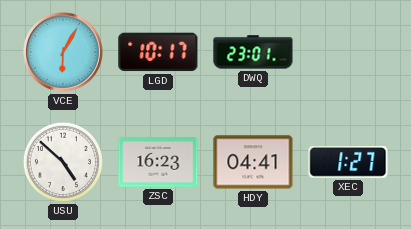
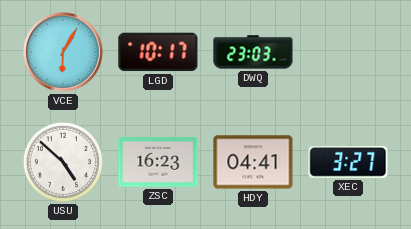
DWQ: 23:01 -> 23:03 (253, 52)
XEC: 1:27 -> 3:27 (348, 162)
